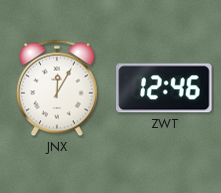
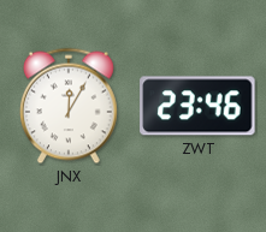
ZWT: 12:46 -> 23:46 (197, 106)
